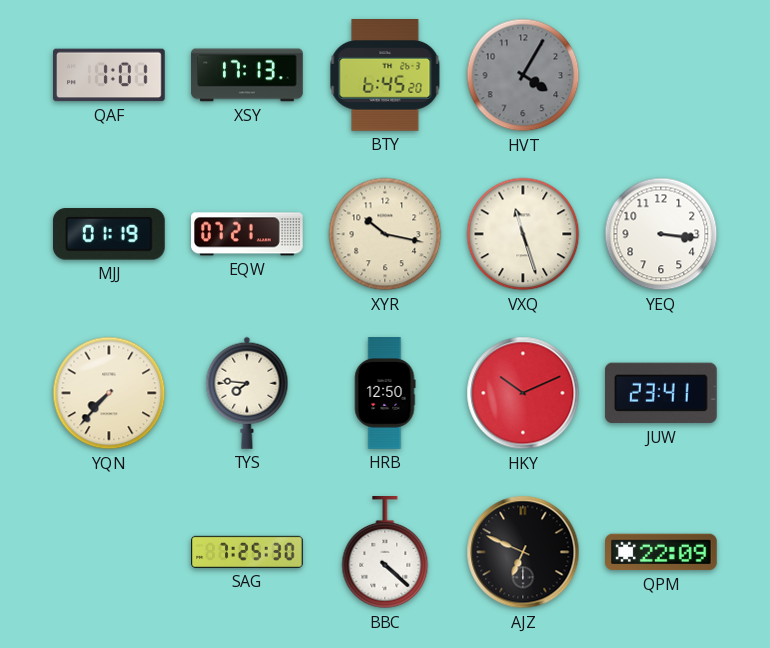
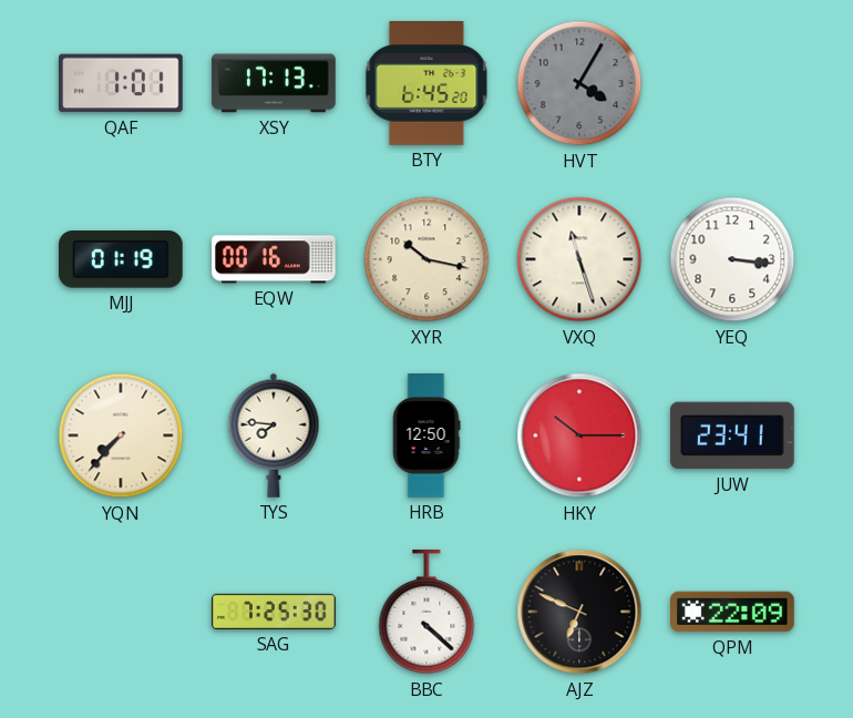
EQW: 07:21 -> 00:16 (275, 259)
HKY: 10:11 -> 10:15 (579, 435)
